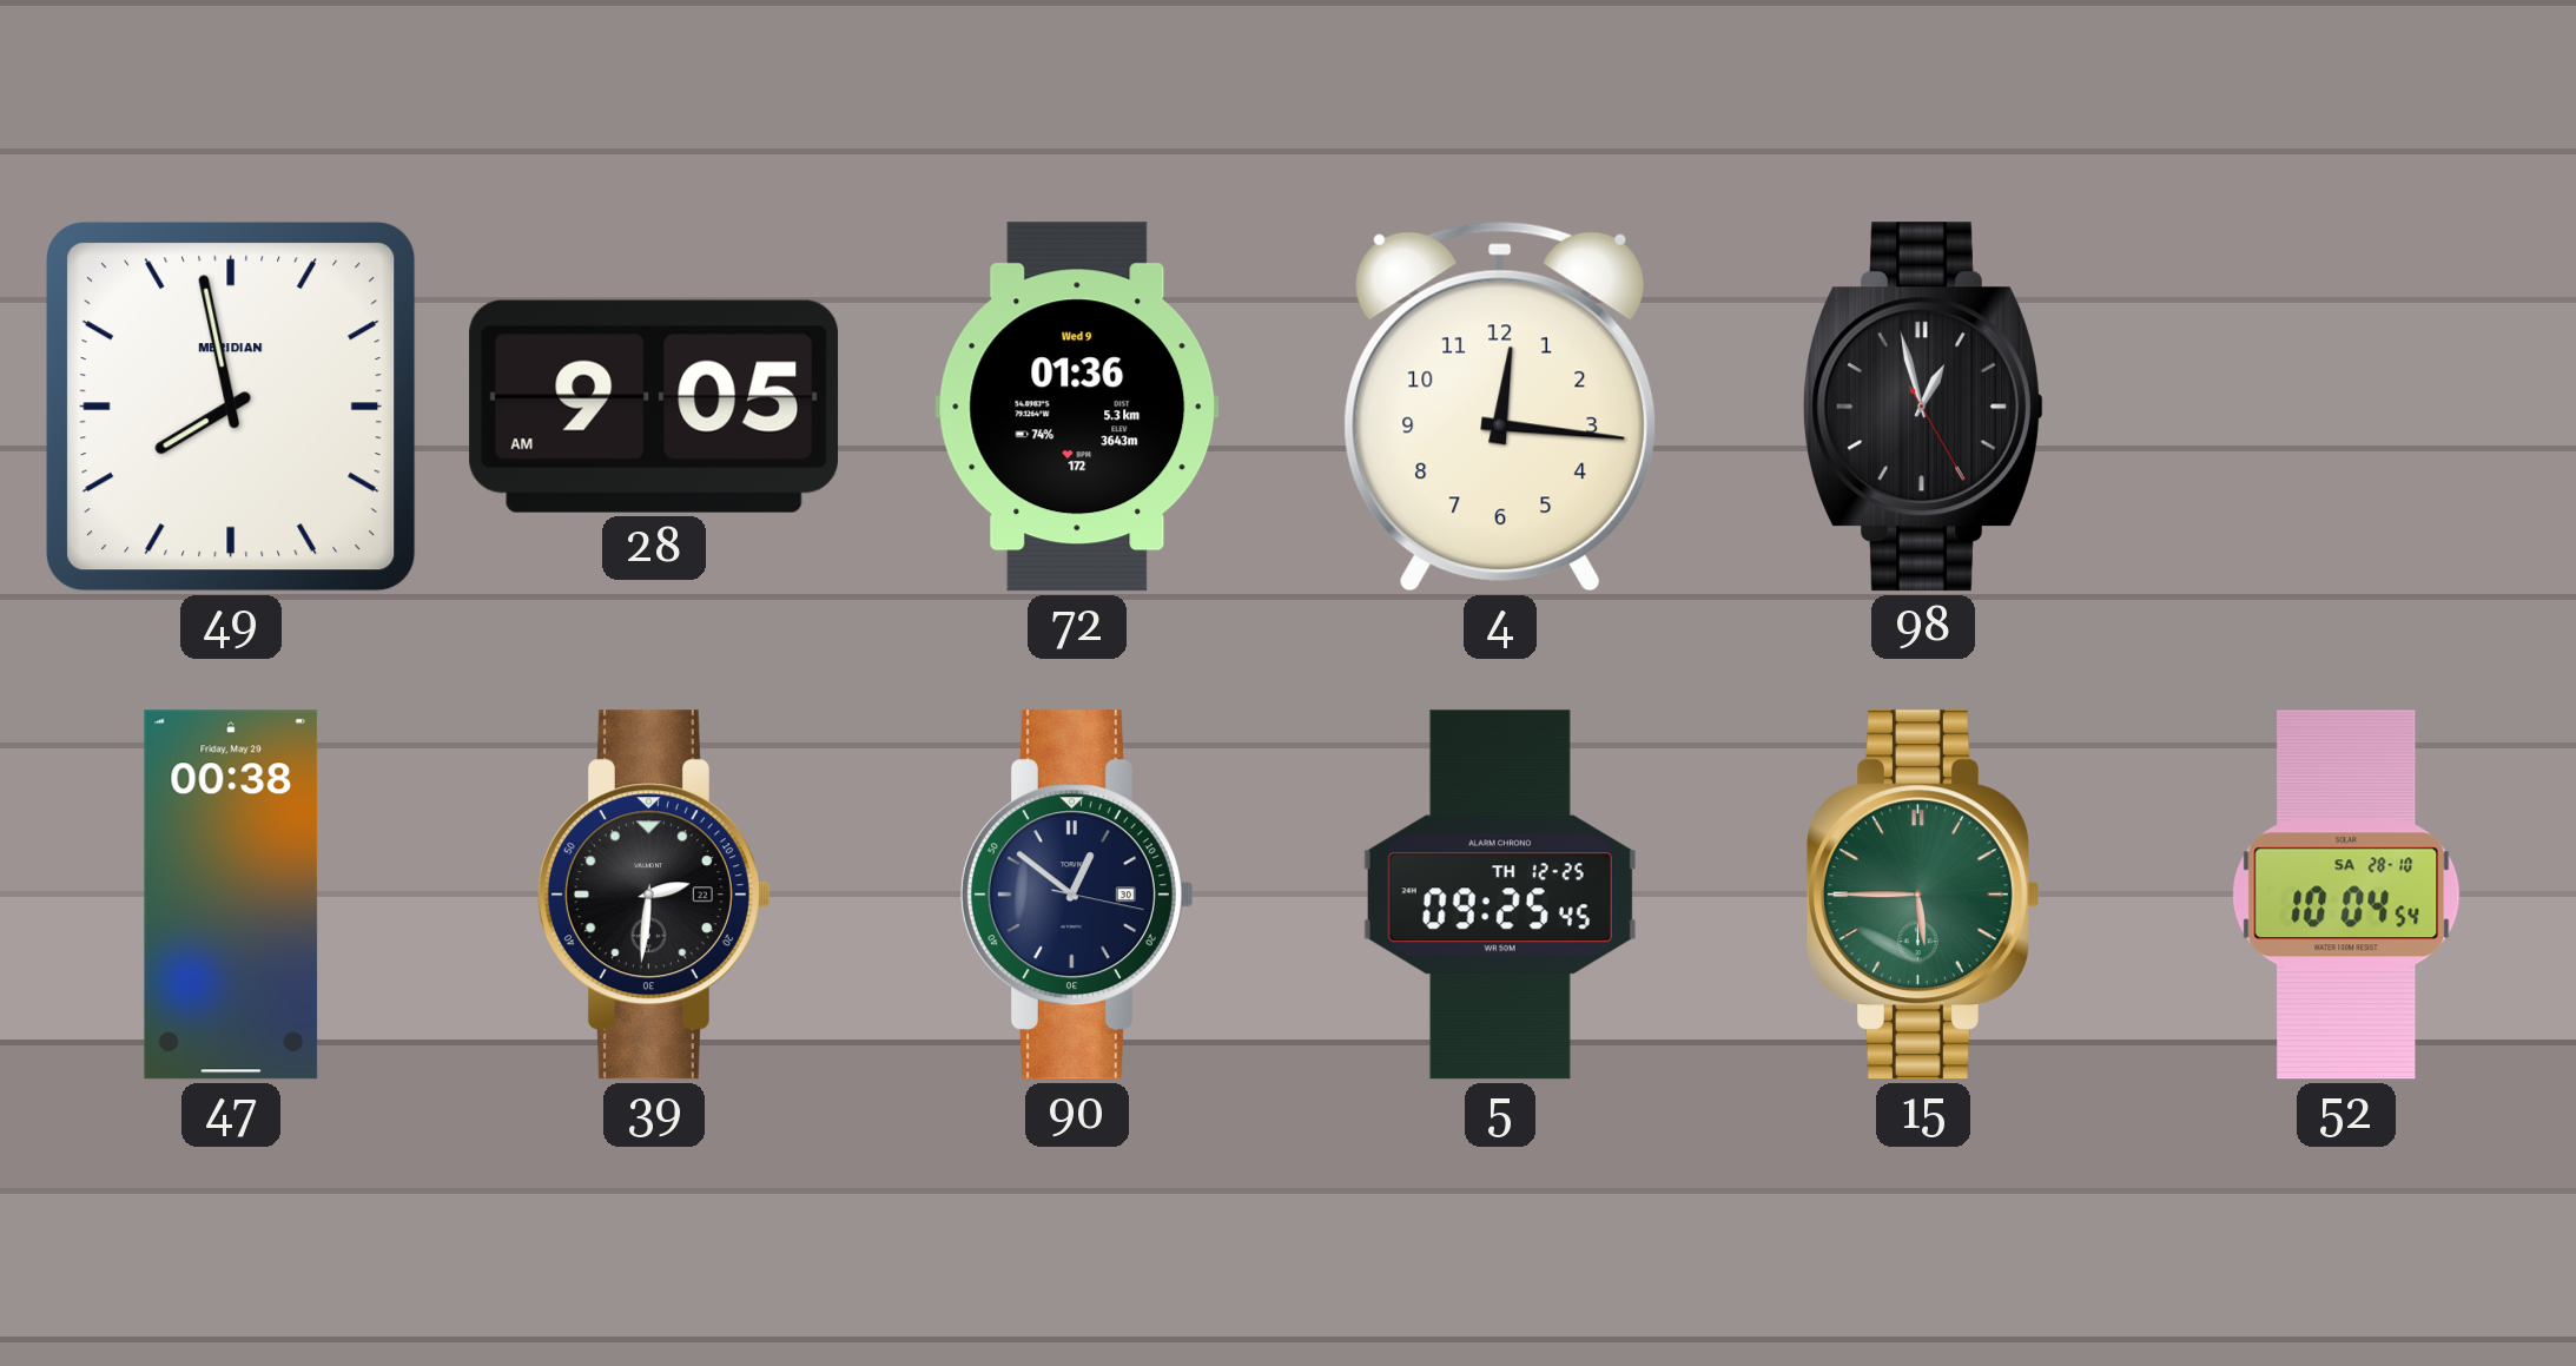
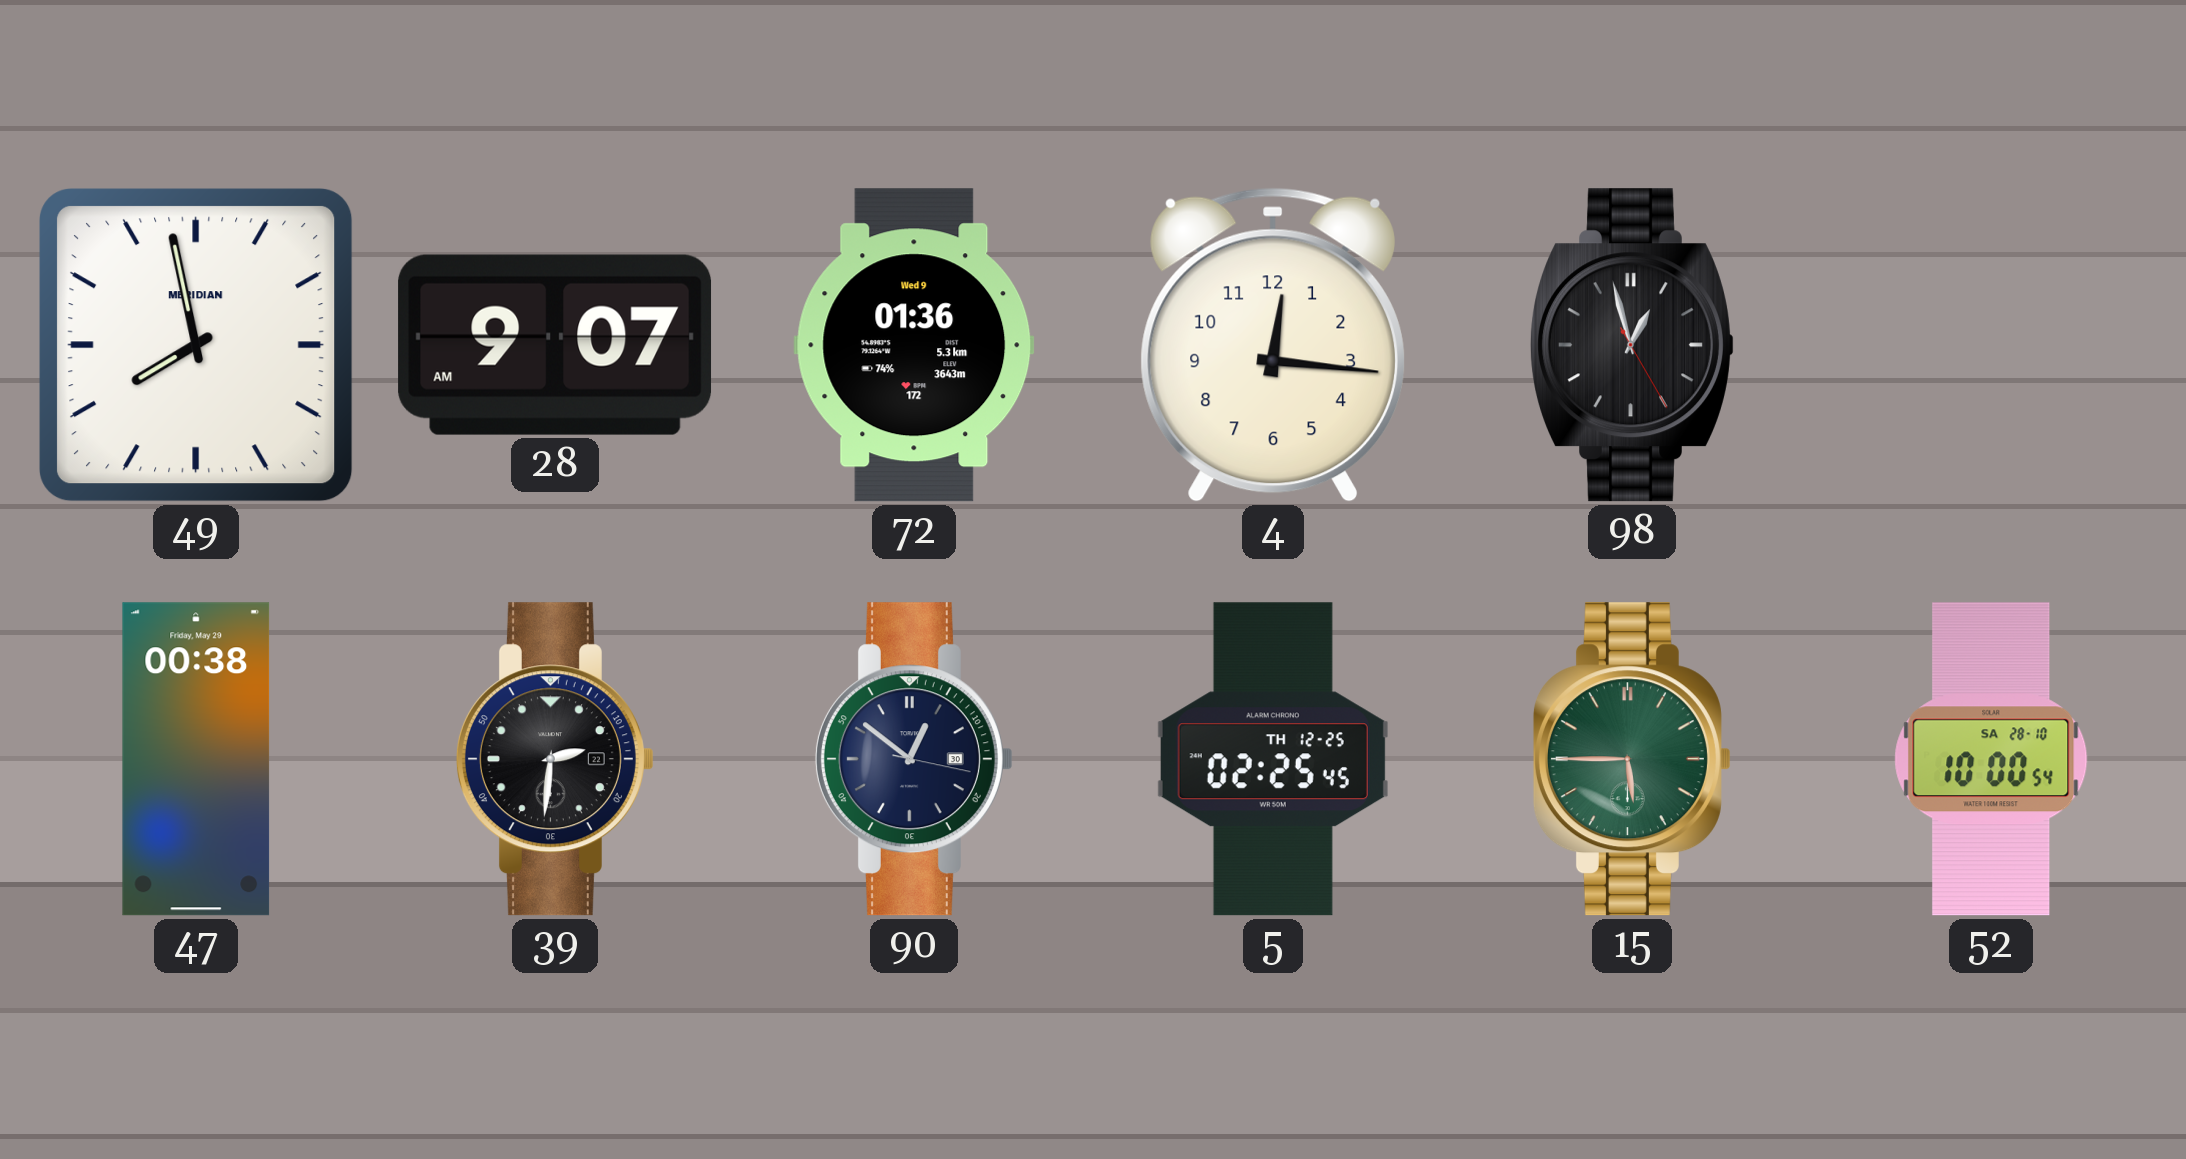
28: 9:05 -> 9:07 (555, 345)
5: 09:25 -> 02:25 (1273, 759)
52: 10:04 -> 10:00 (1991, 759)
